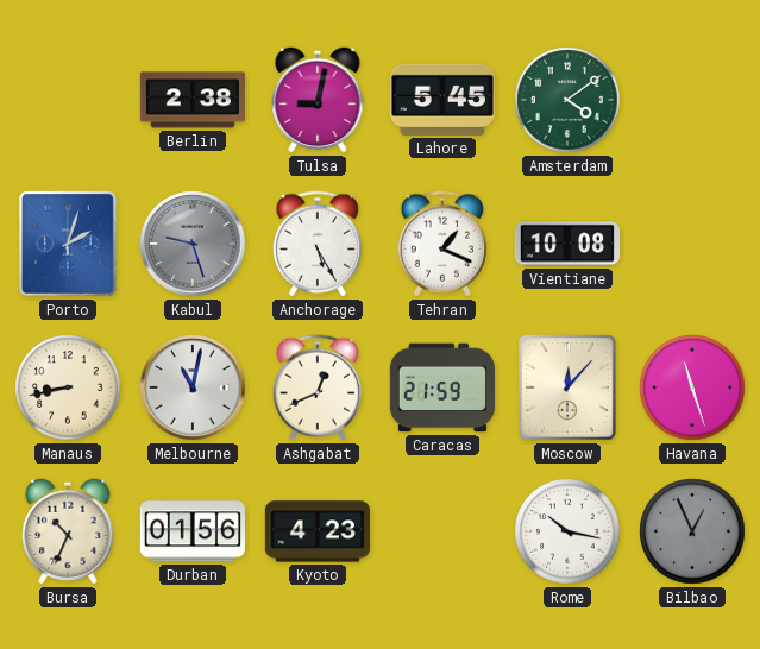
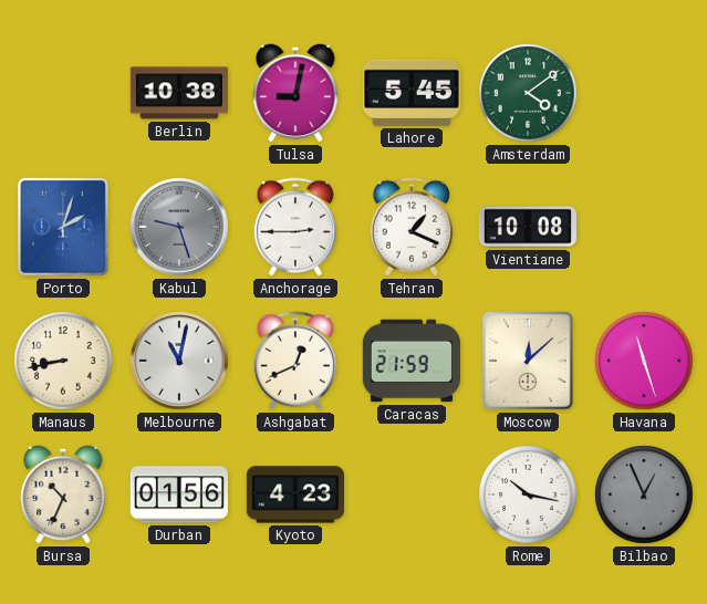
Berlin: 2:38 -> 10:38 (179, 93)
Anchorage: 5:25 -> 2:45 (295, 227)
Moscow: 12:07 -> 12:08 (529, 362)
